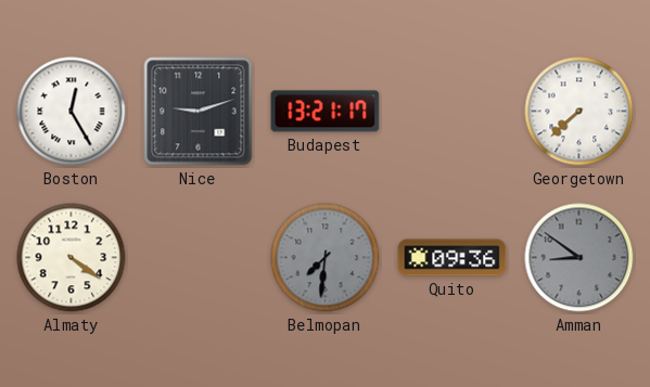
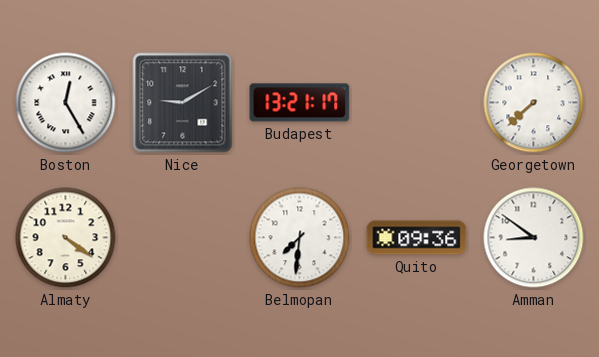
Nice: 9:12 -> 9:10 (183, 103)
Belmopan dial: grey -> white (300, 238)
Amman dial: grey -> white (534, 238)
